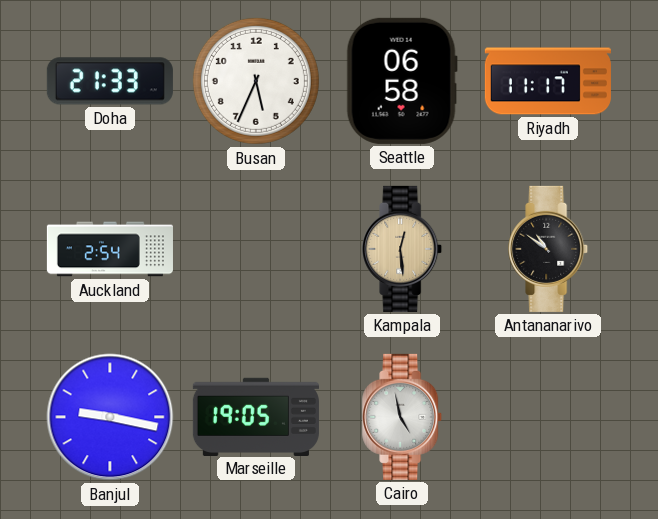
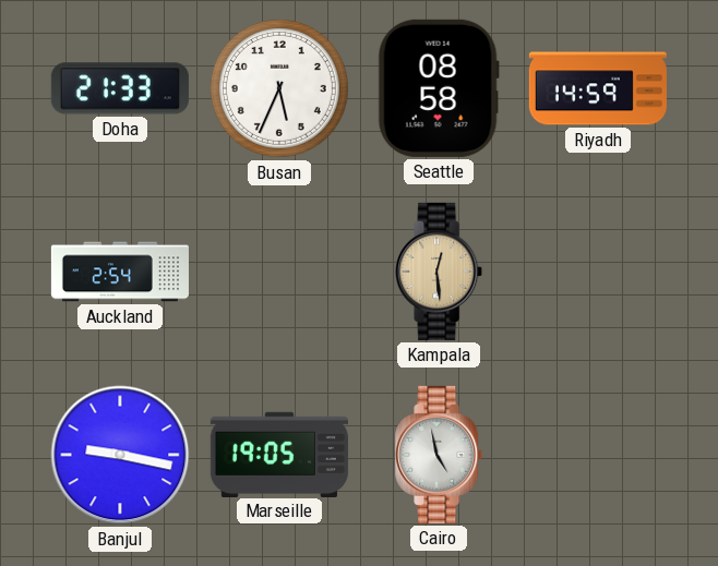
Seattle: 06:58 -> 08:58 (439, 88)
Riyadh: 11:17 -> 14:59 (598, 88)
Antananarivo: 10:51 -> none (549, 249)
